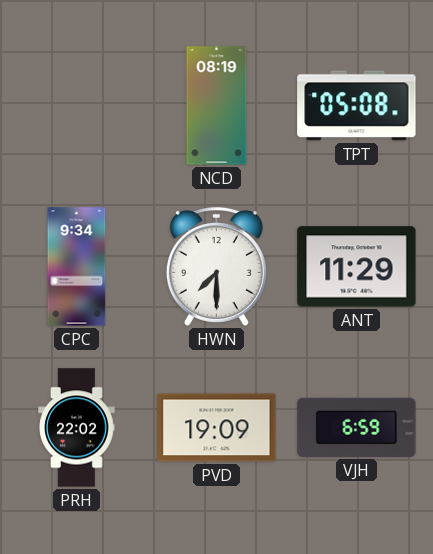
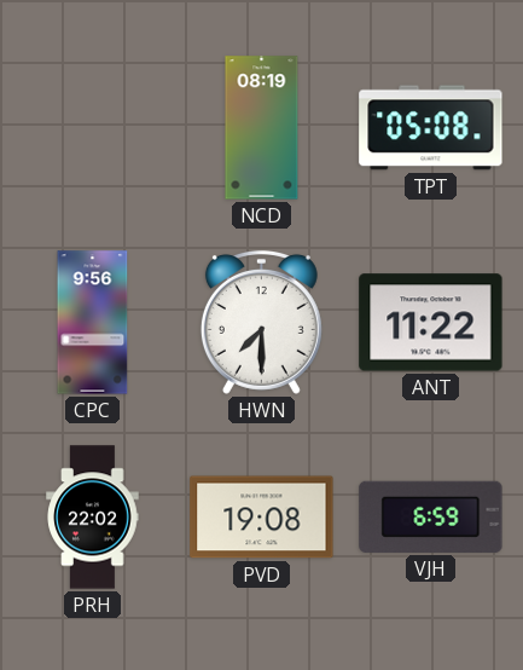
CPC: 9:34 -> 9:56 (93, 323)
ANT: 11:29 -> 11:22 (431, 323)
PVD: 19:09 -> 19:08 (262, 518)
